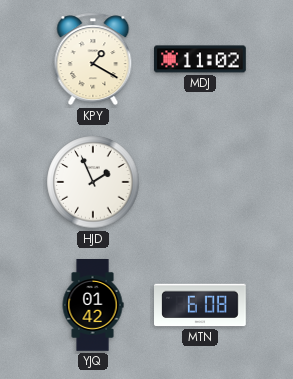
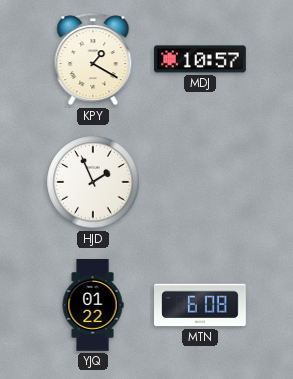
MDJ: 11:02 -> 10:57 (201, 59)
YJQ: 01:42 -> 01:22 (93, 306)
